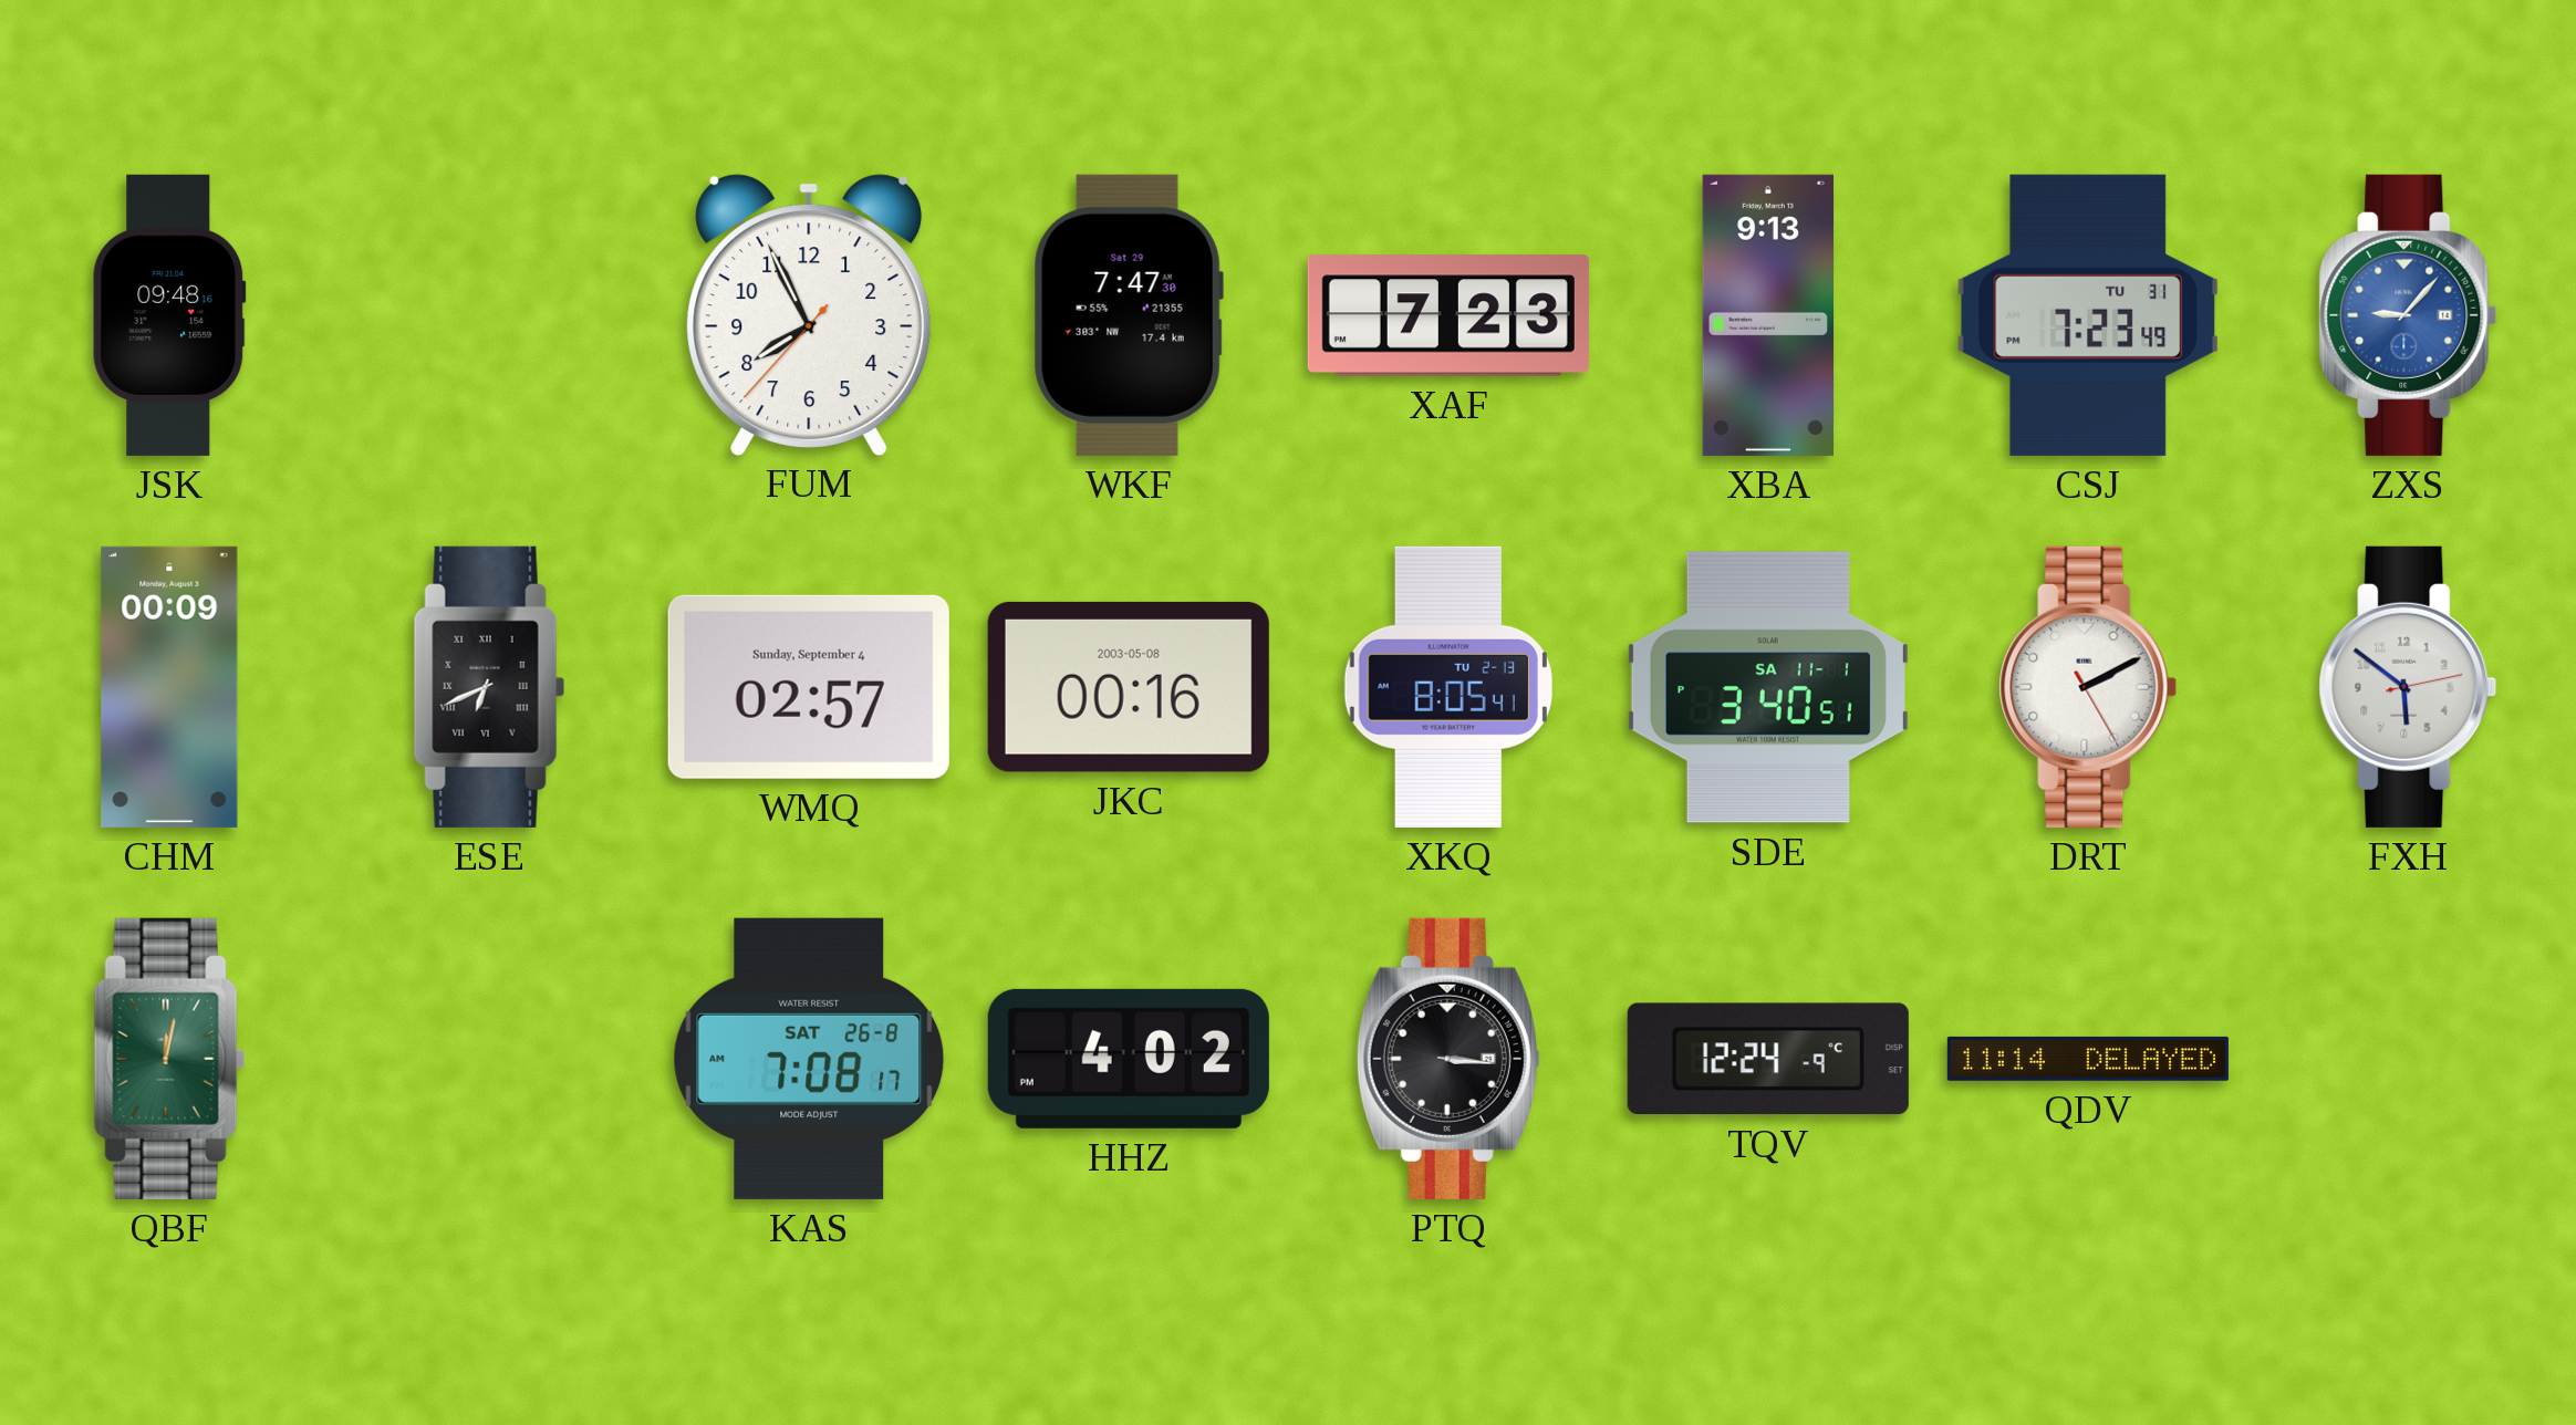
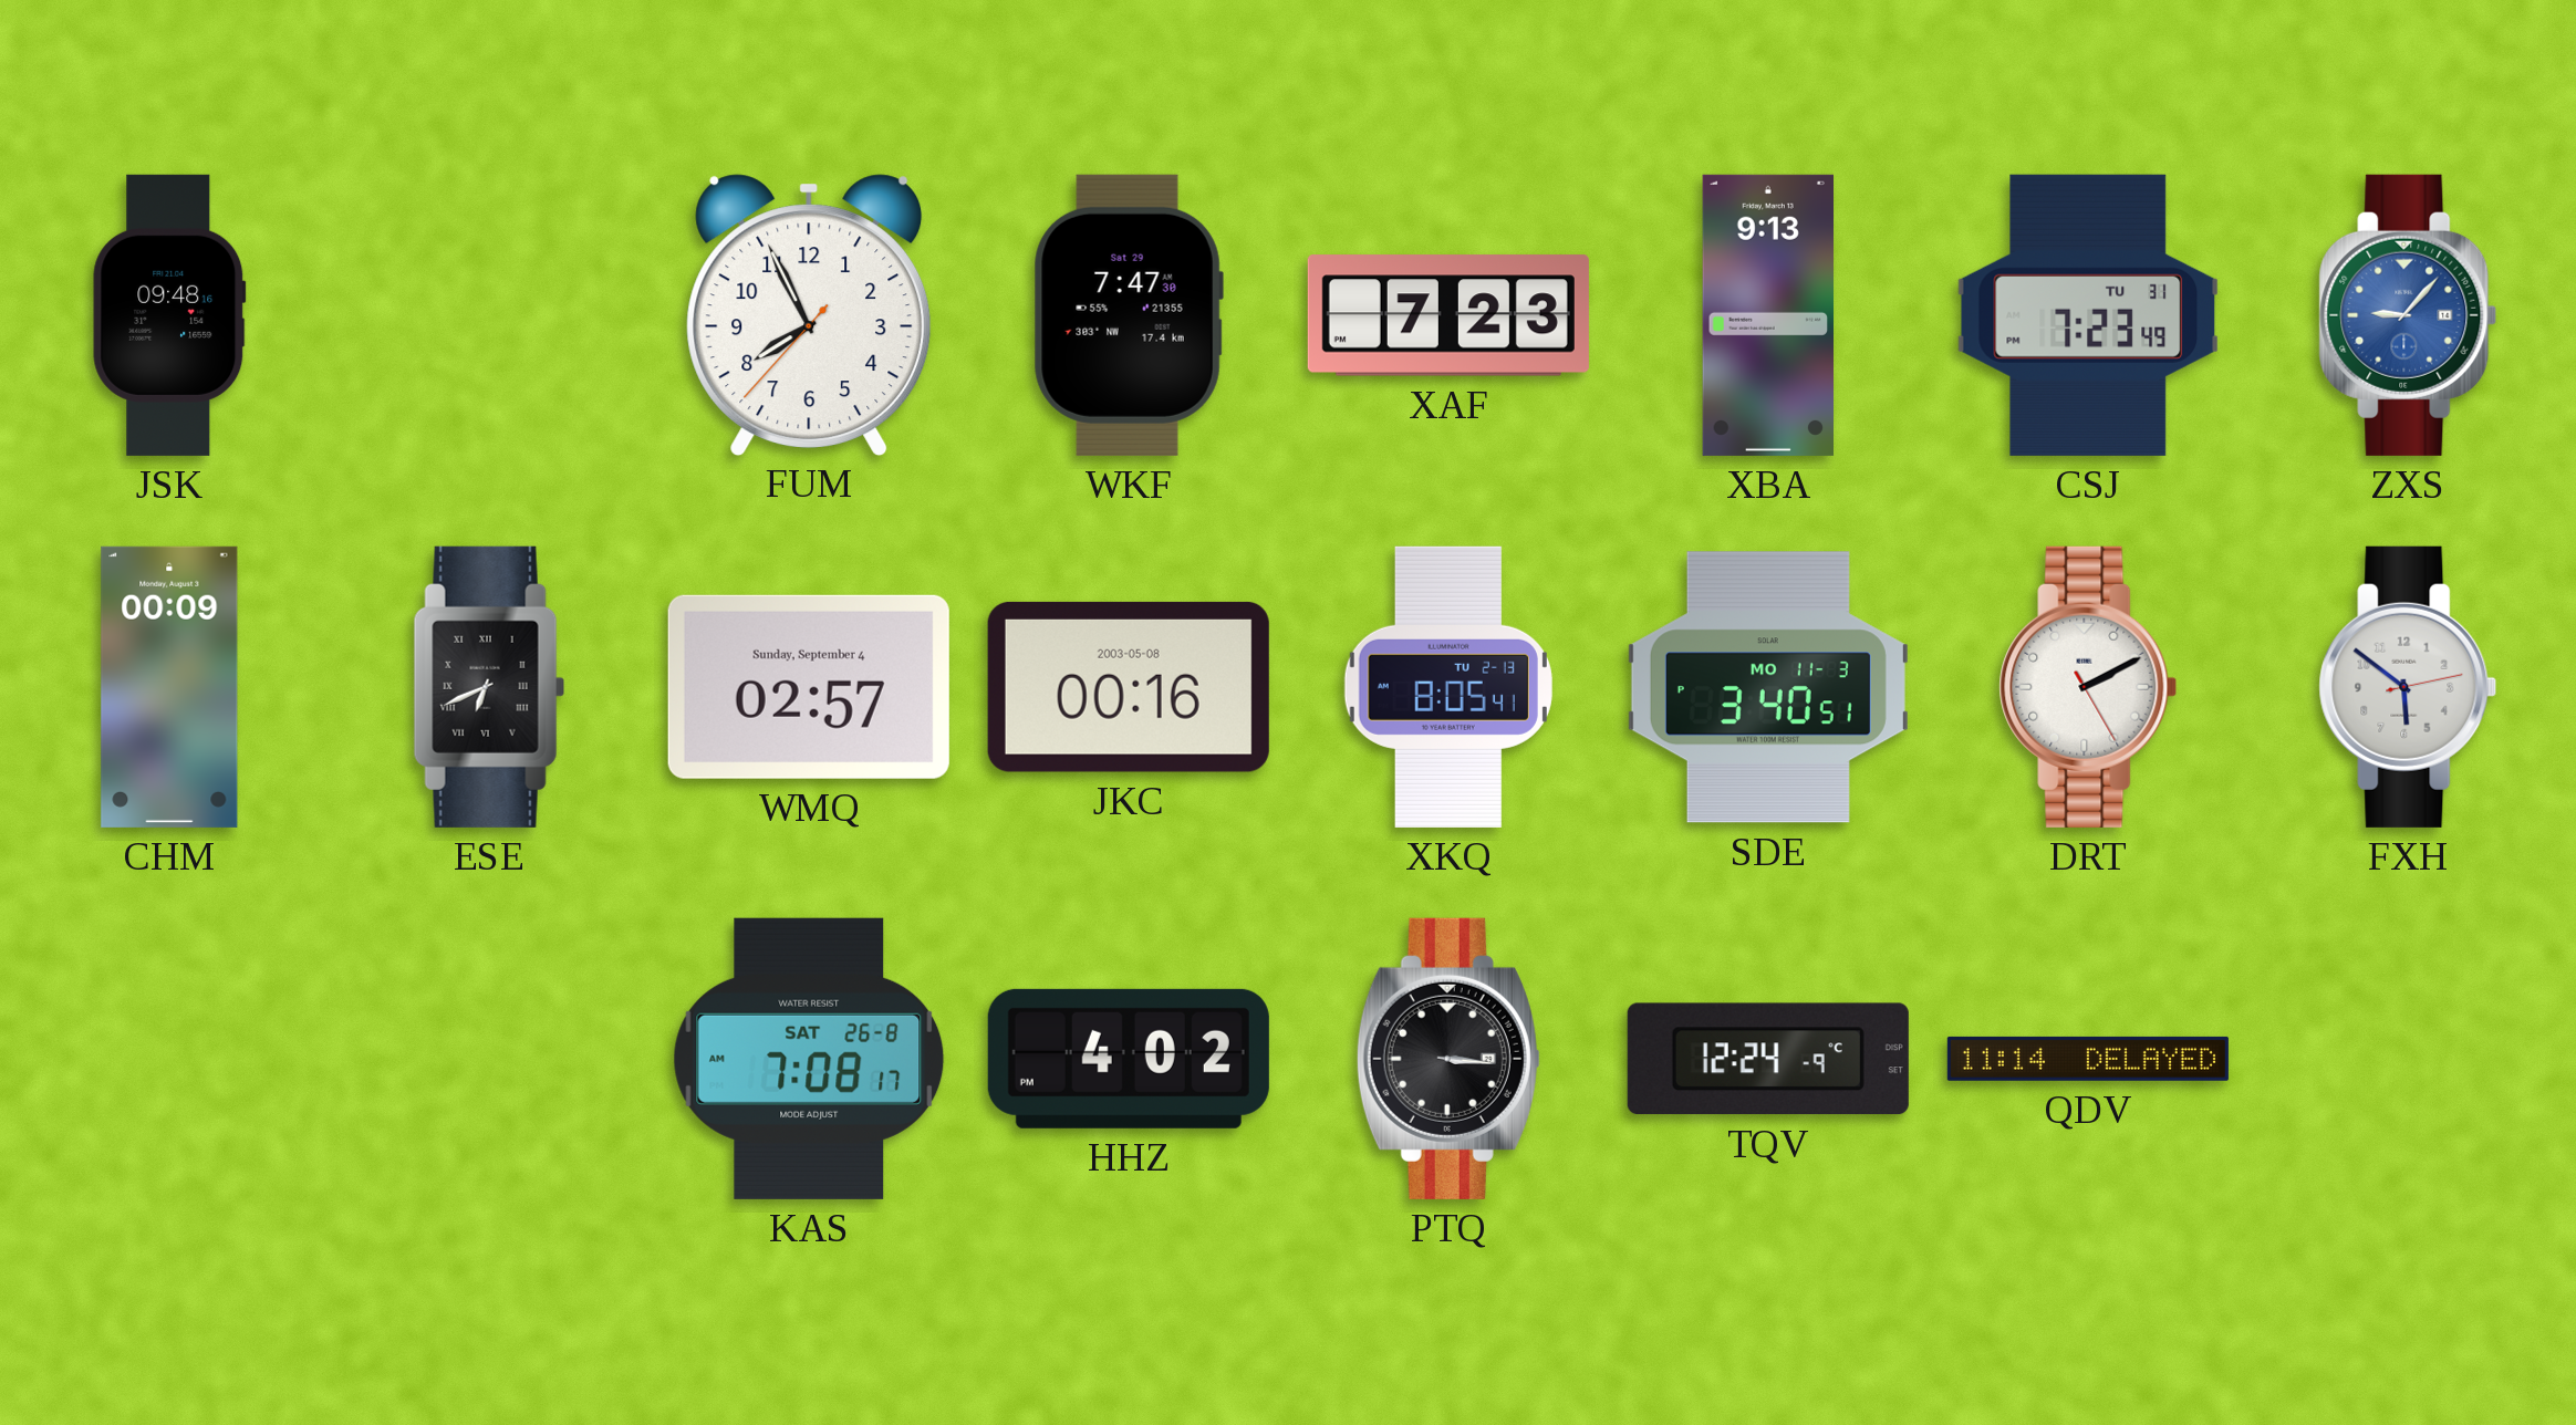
SDE date: SA 11-1 -> MO 11-3 (1768, 687)
QBF: 12:02 -> none (169, 1059)
